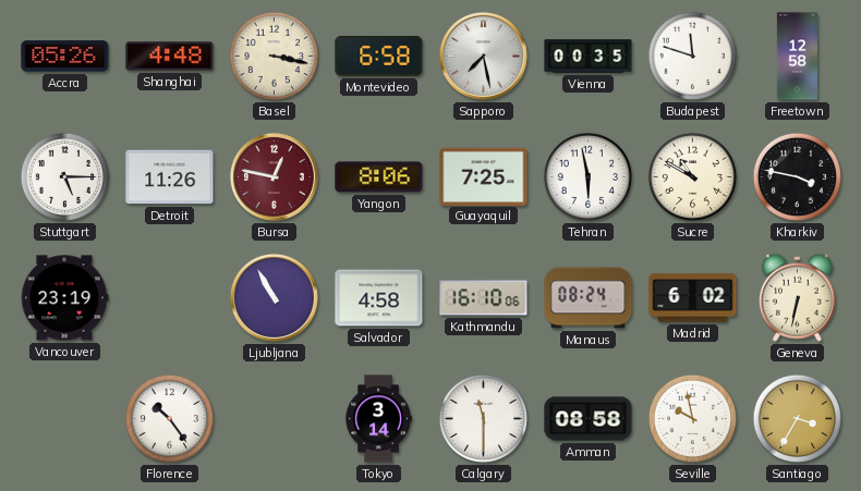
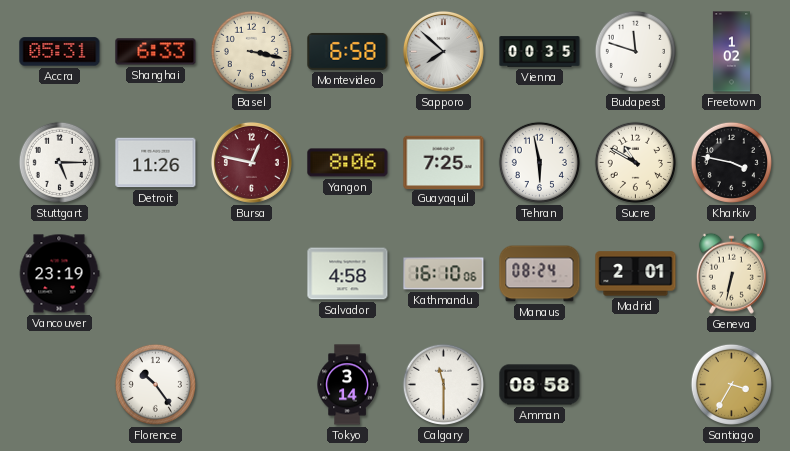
Accra: 05:26 -> 05:31 (60, 52)
Shanghai: 4:48 -> 6:33 (156, 52)
Sapporo: 7:28 -> 7:52 (443, 51)
Freetown: 12:58 -> 1:02 (731, 52)
Ljubljana: 10:55 -> none (274, 297)
Madrid: 6:02 -> 2:01 (636, 274)
Seville: 9:58 -> none (692, 418)
